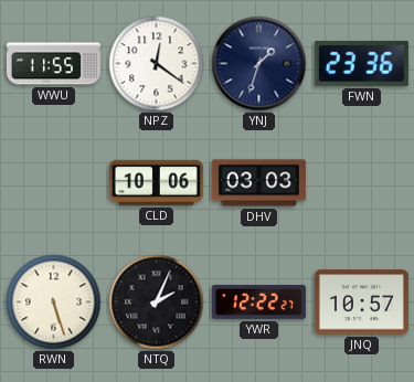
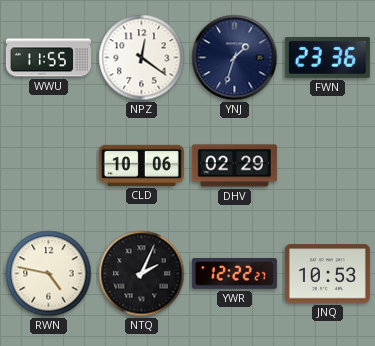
DHV: 03:03 -> 02:29 (234, 166)
RWN: 5:27 -> 4:47 (49, 274)
JNQ: 10:57 -> 10:53 (327, 274)
